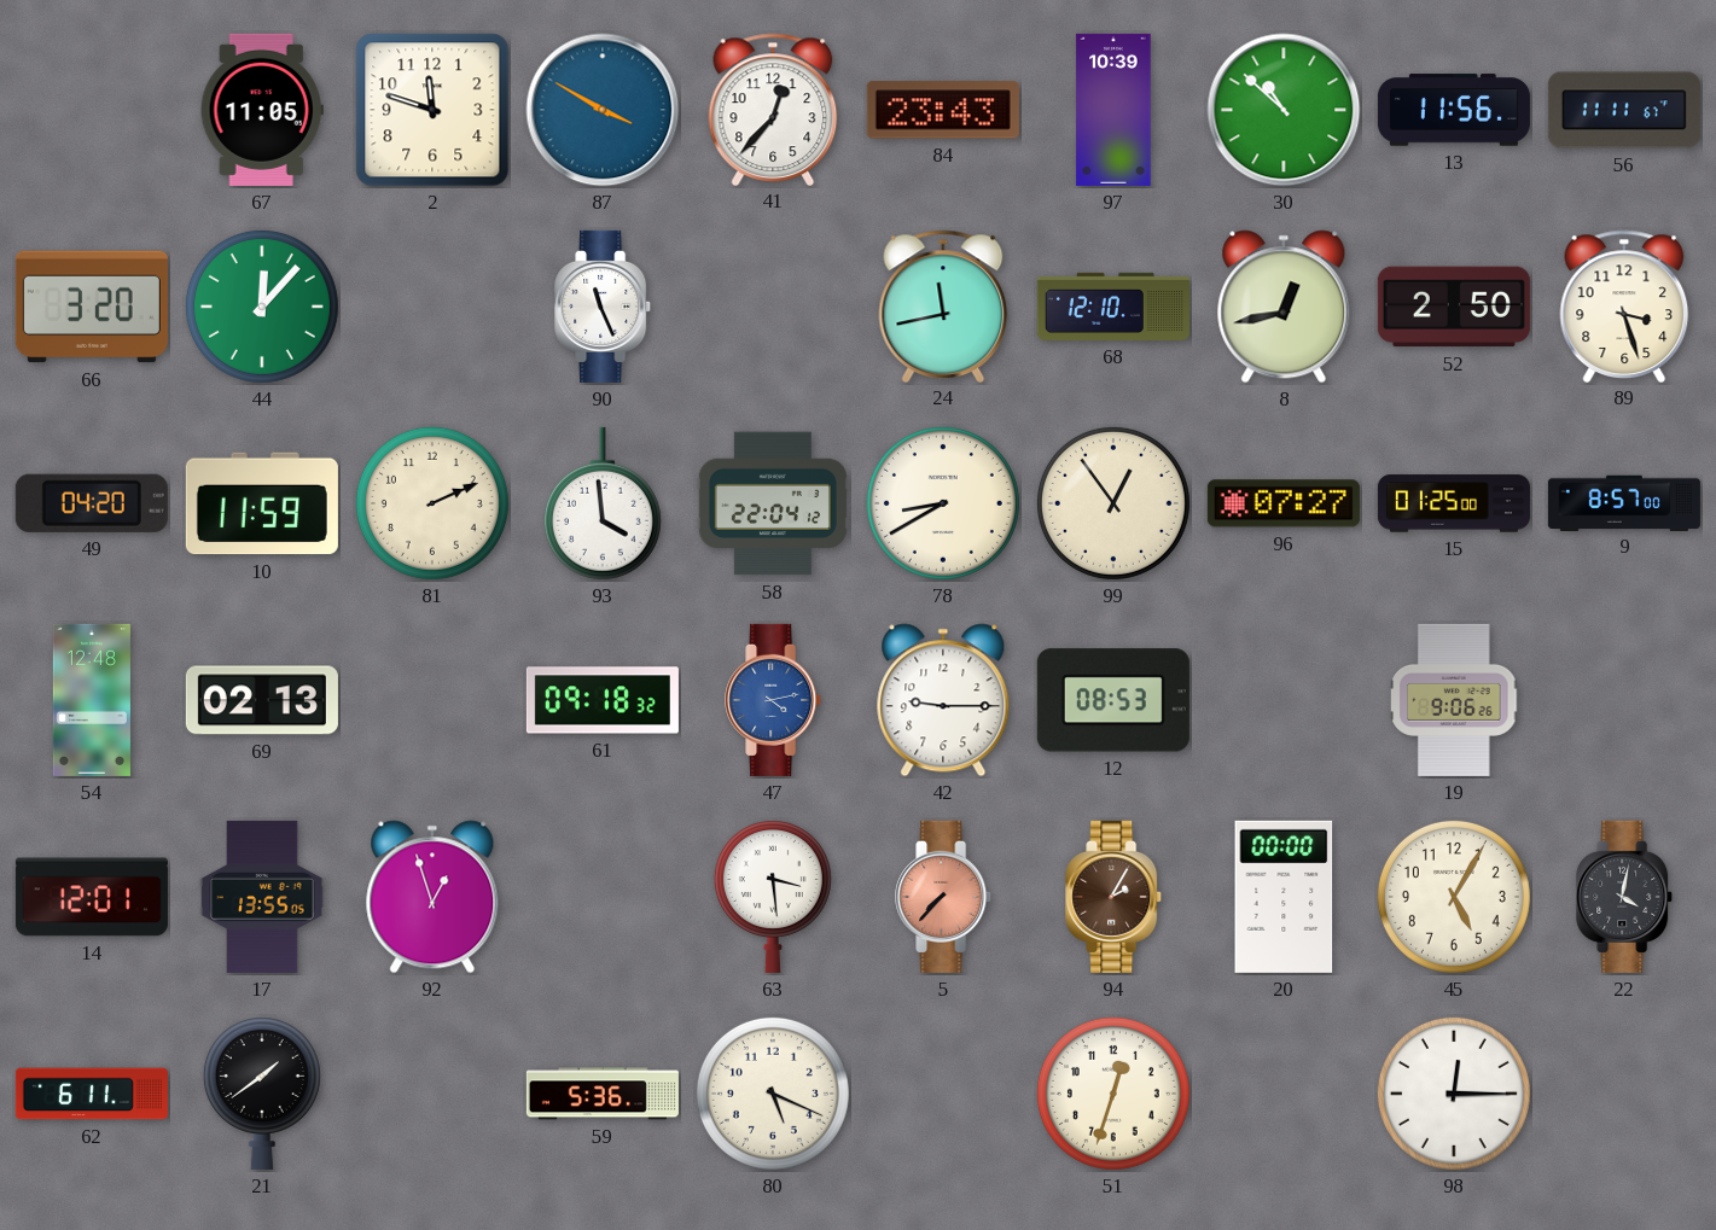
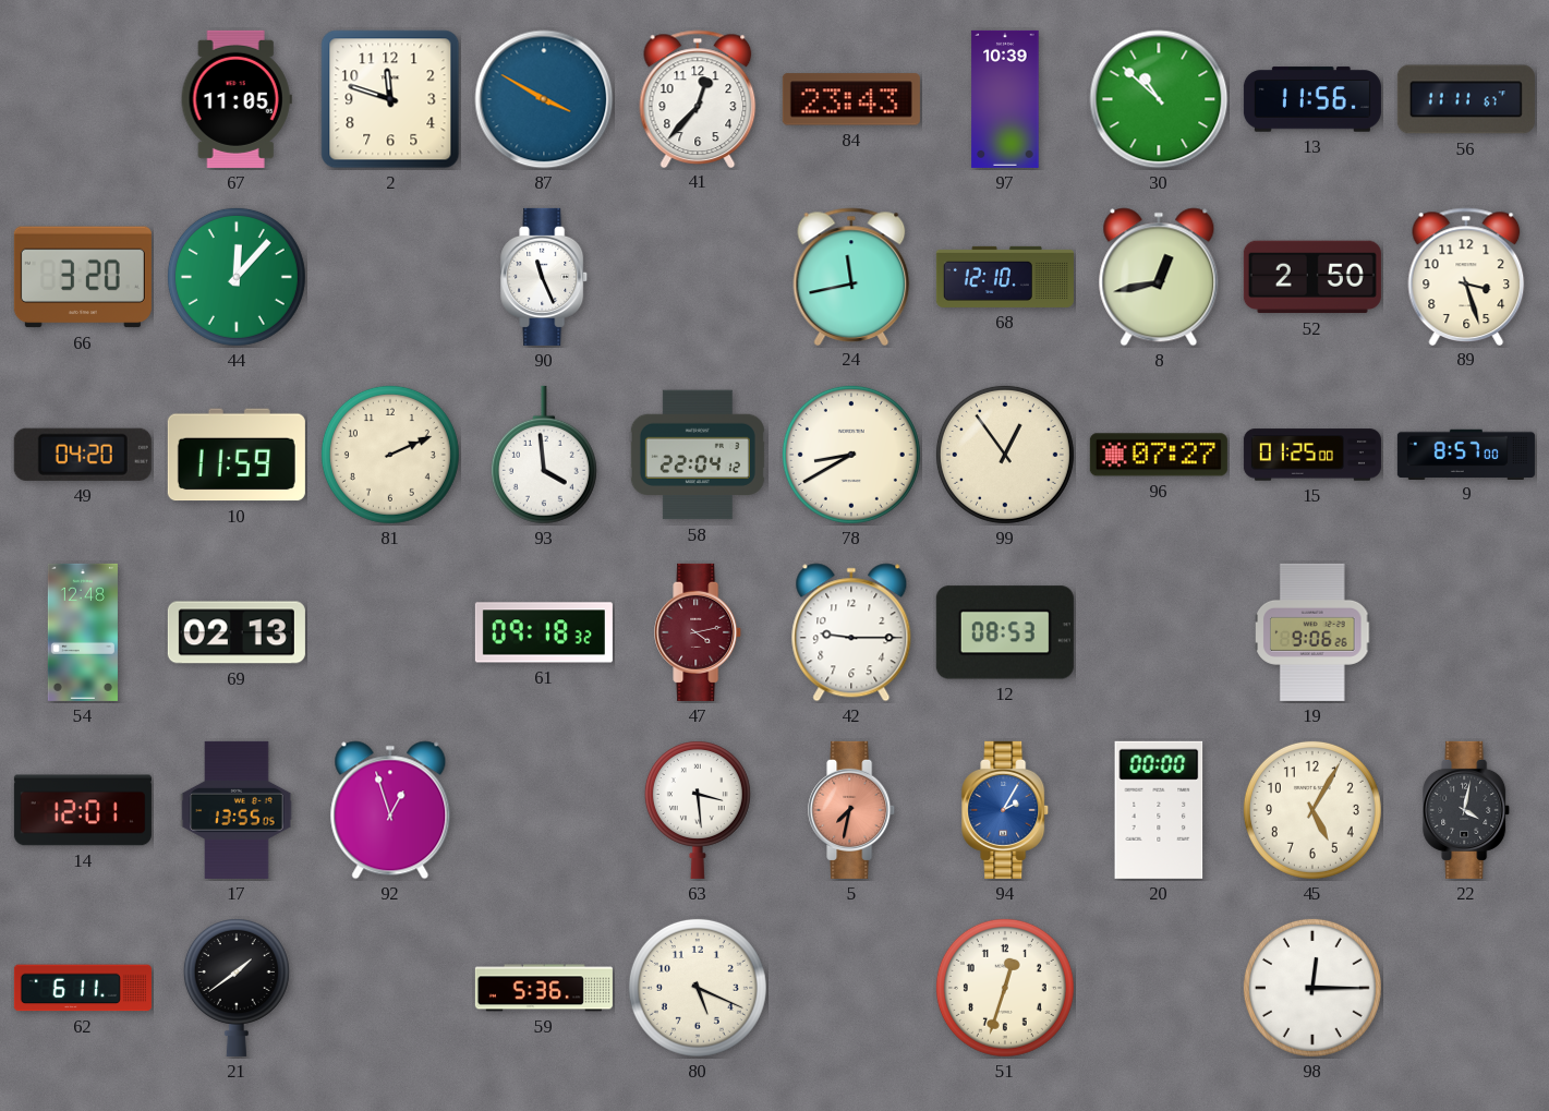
47 dial: blue -> burgundy (699, 632)
5: 7:37 -> 7:32 (852, 810)
94 dial: brown -> blue (1006, 810)
